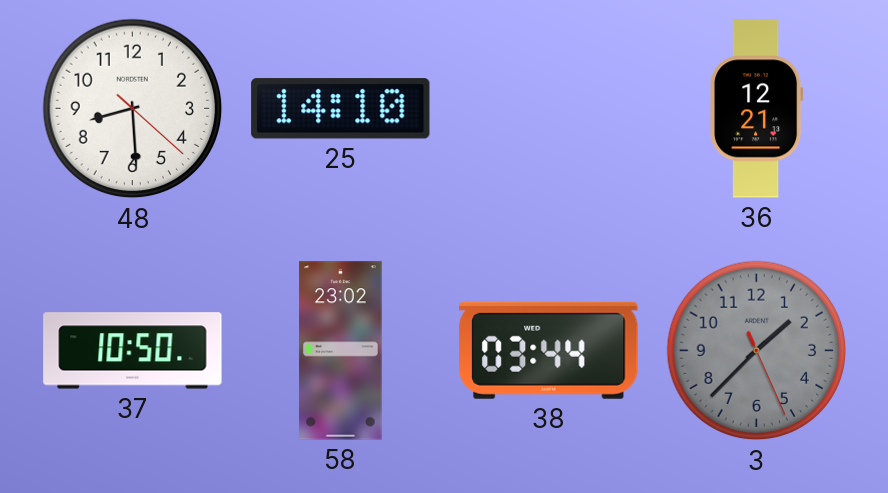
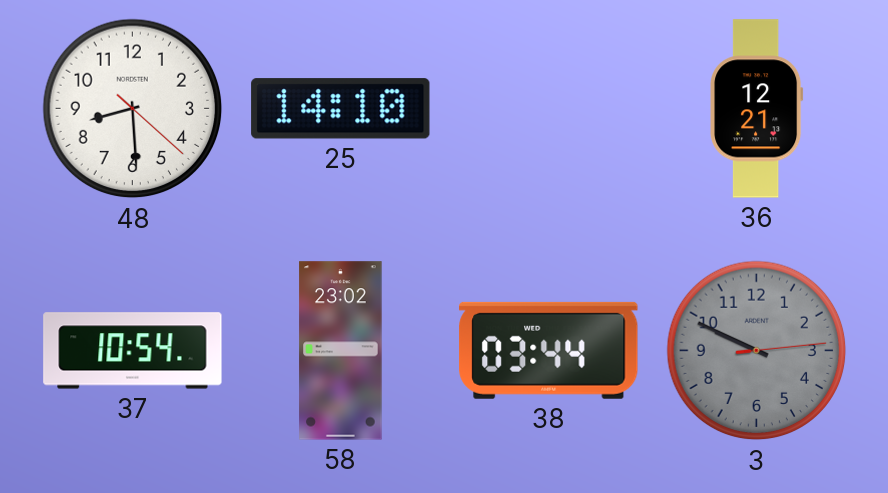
37: 10:50 -> 10:54 (133, 351)
3: 1:37 -> 9:49 (757, 351)
